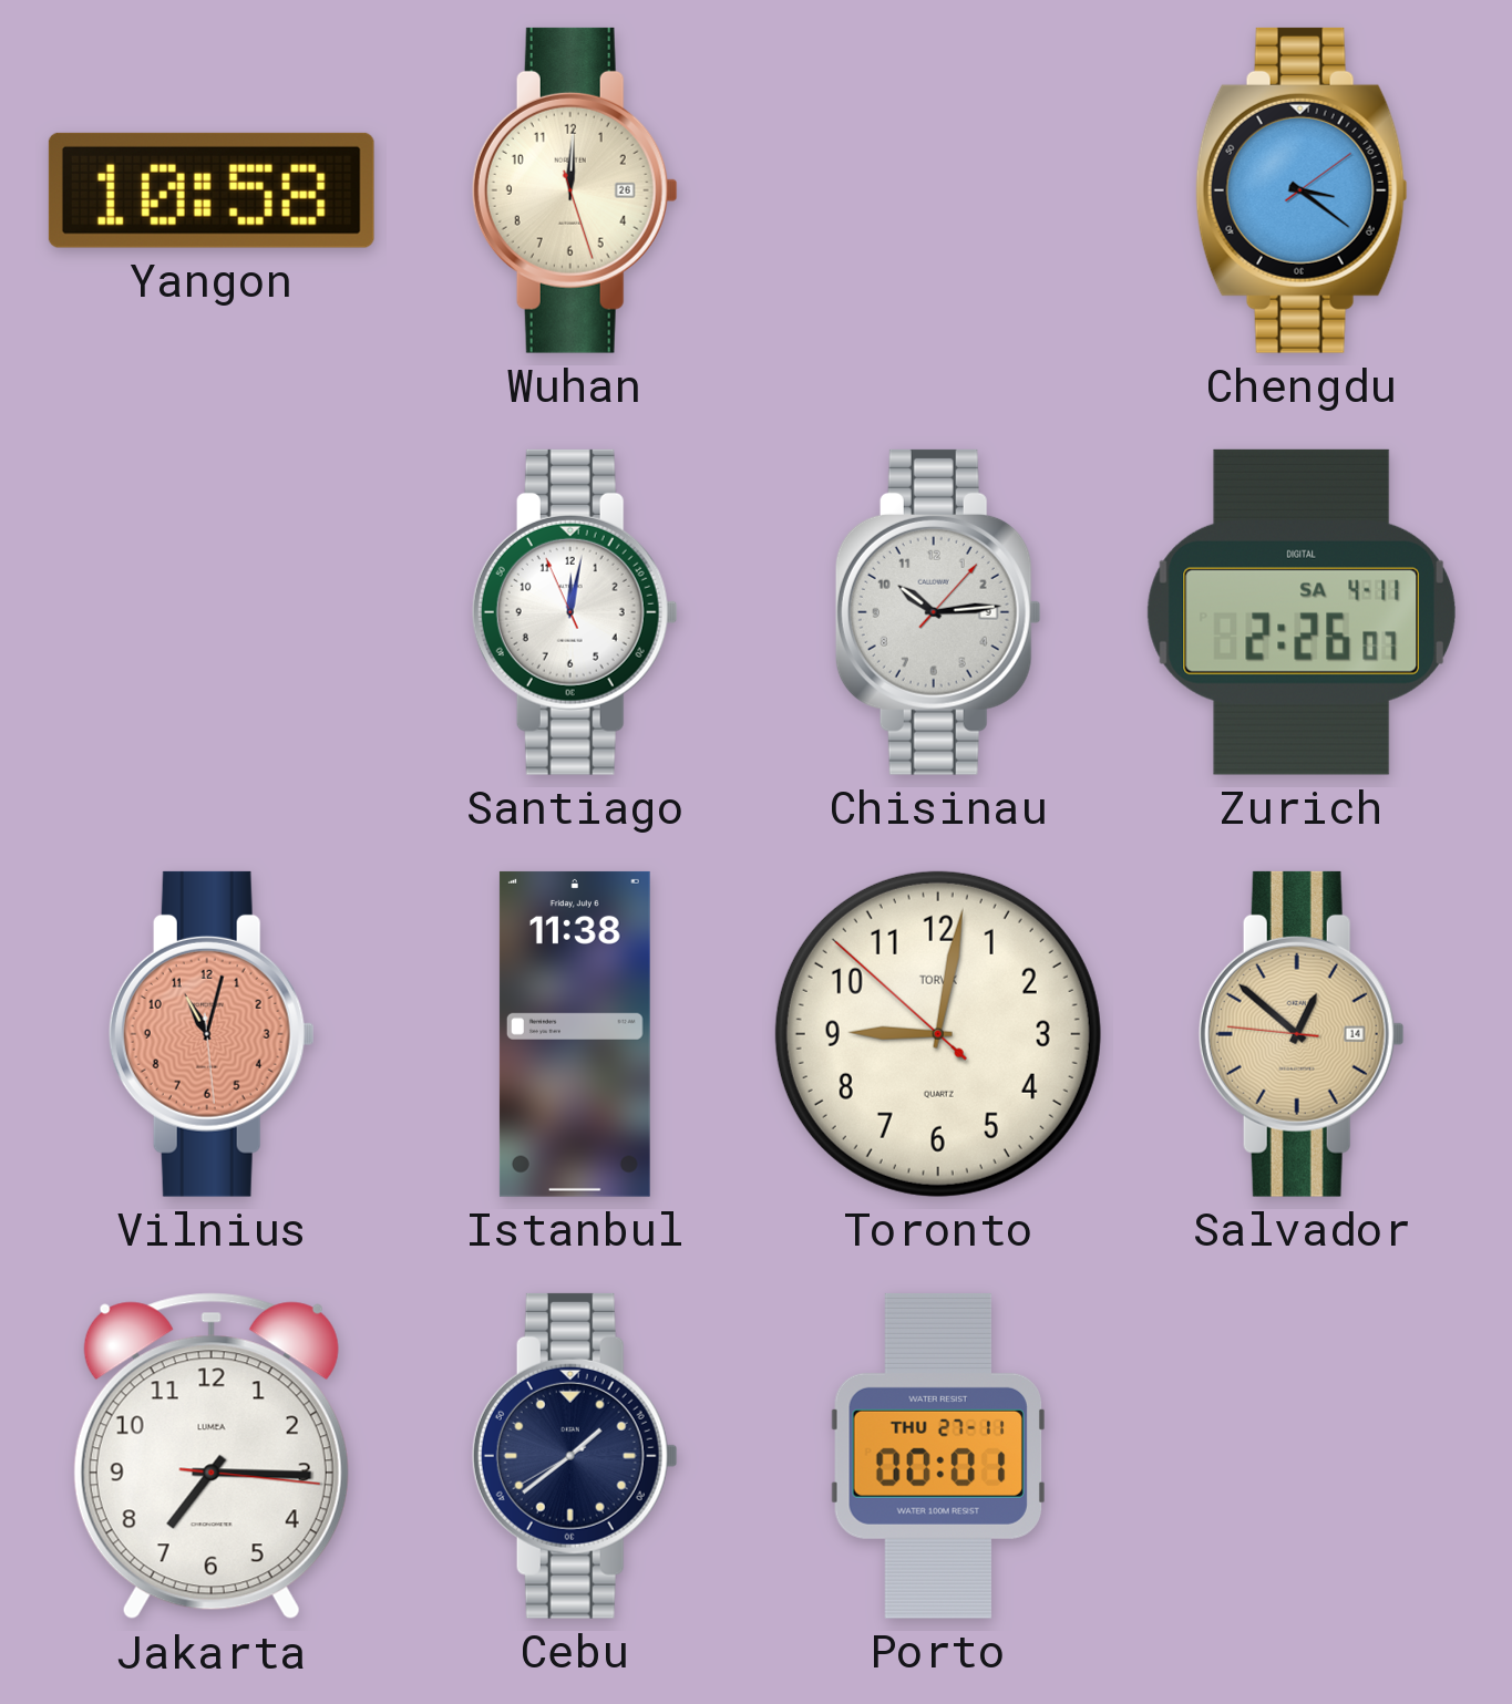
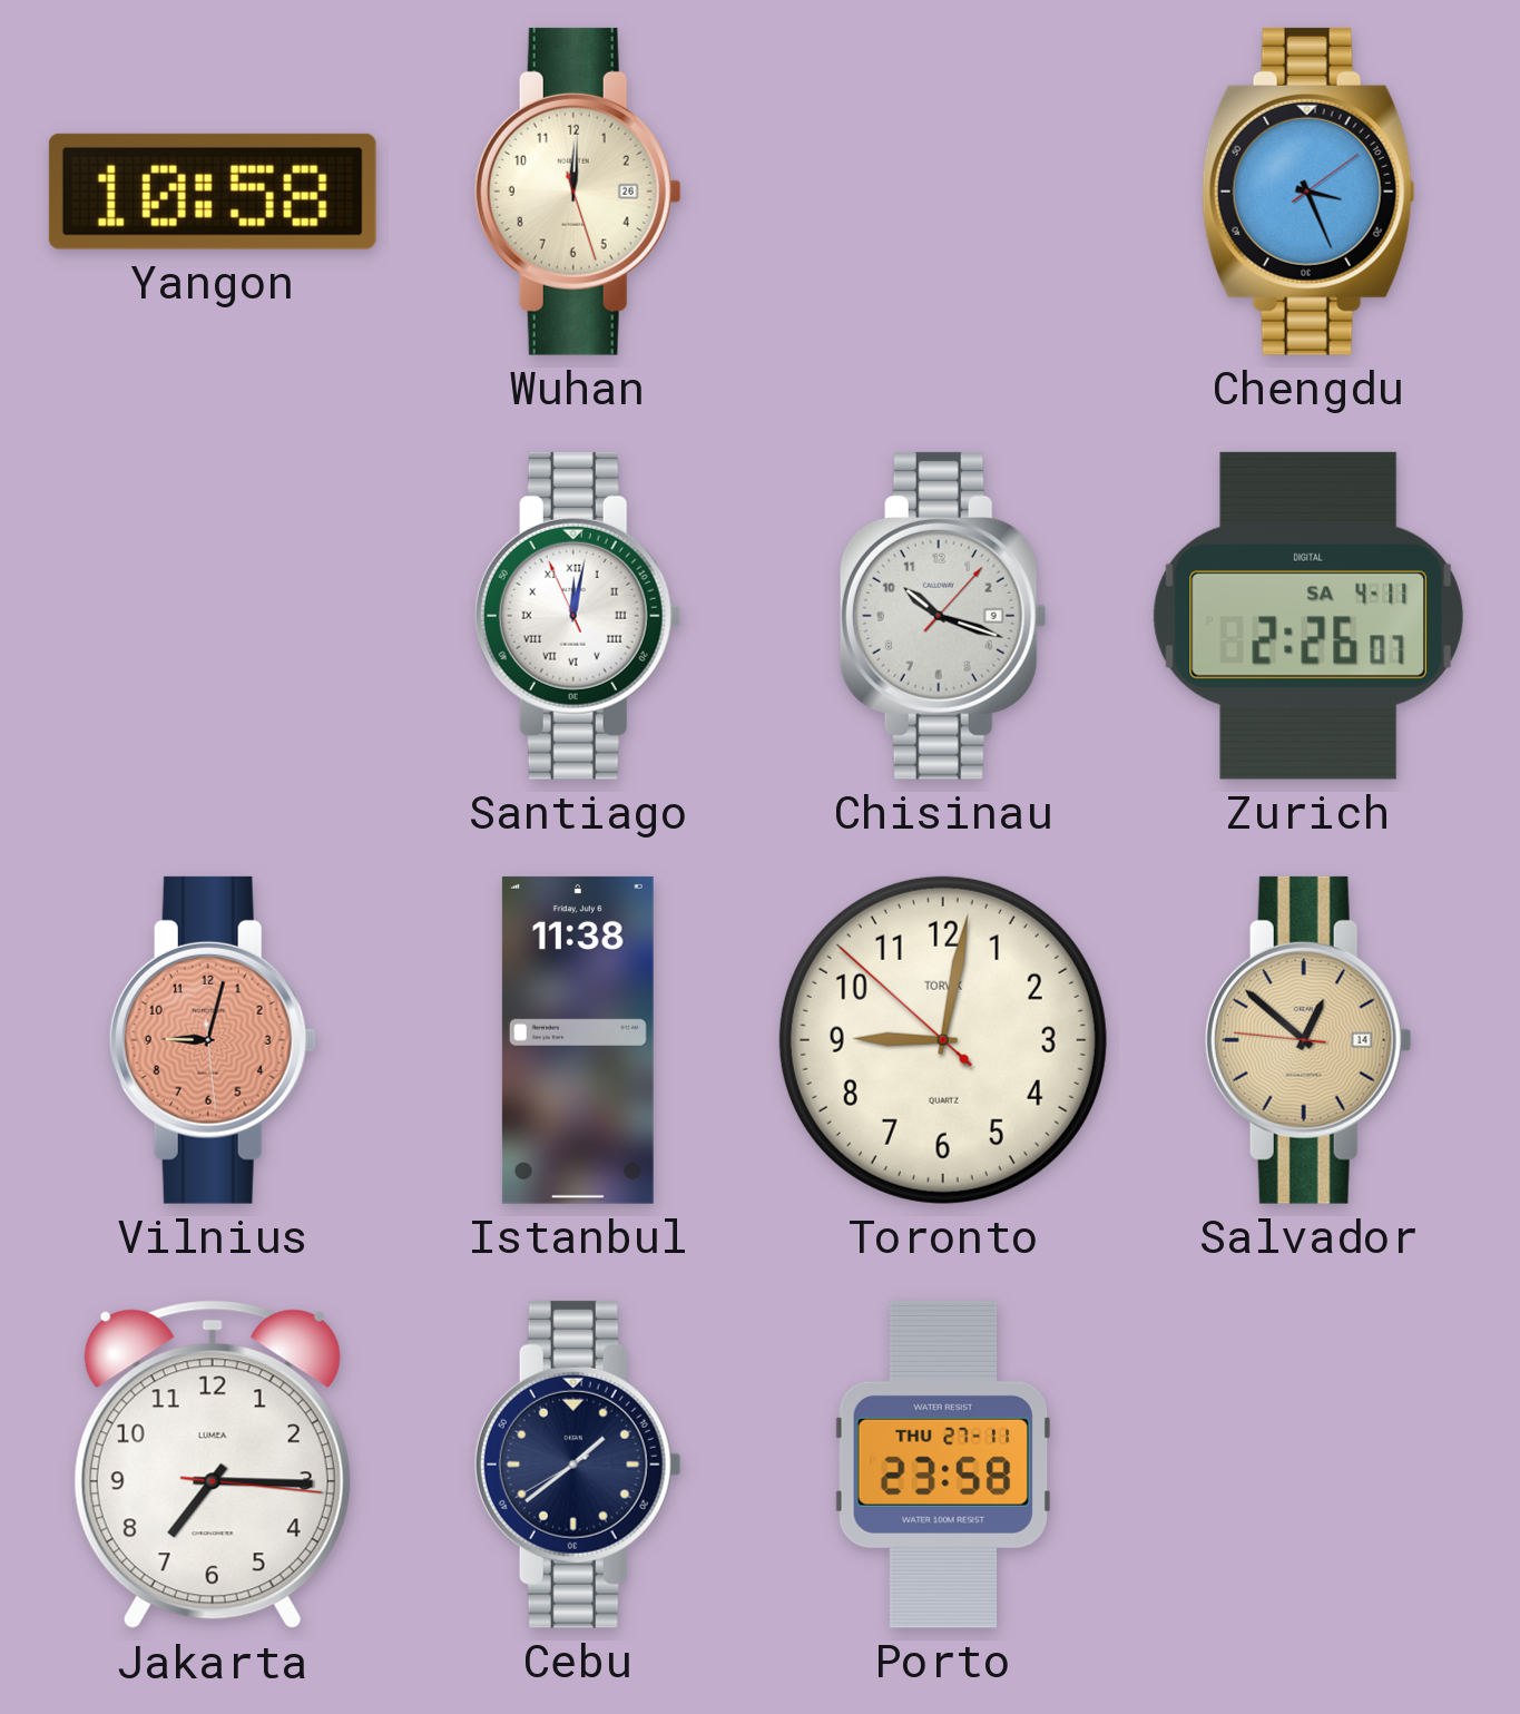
Chengdu: 3:21 -> 3:26 (1308, 192)
Santiago numerals: Arabic -> Roman (578, 616)
Chisinau: 10:14 -> 10:18 (943, 616)
Vilnius: 11:02 -> 9:02 (213, 1040)
Porto: 00:01 -> 23:58 (943, 1465)
